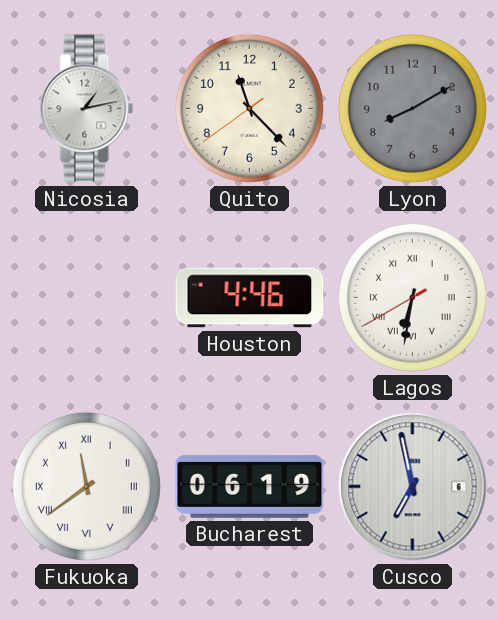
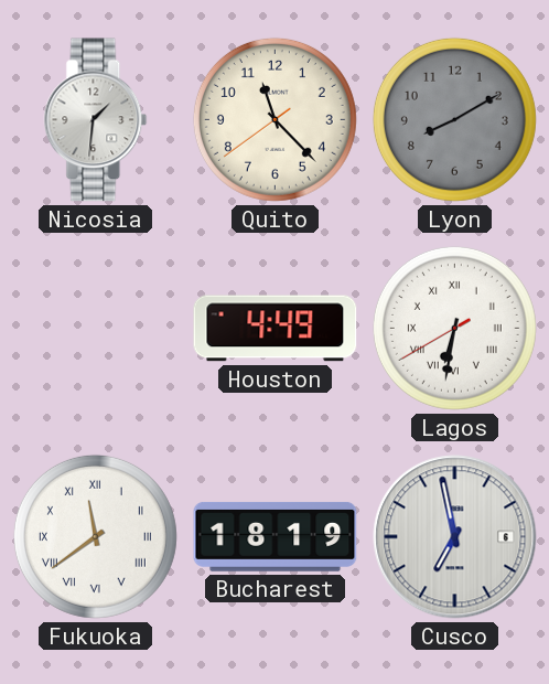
Nicosia: 1:13 -> 1:31 (96, 120)
Houston: 4:46 -> 4:49 (276, 329)
Bucharest: 06:19 -> 18:19 (276, 537)
